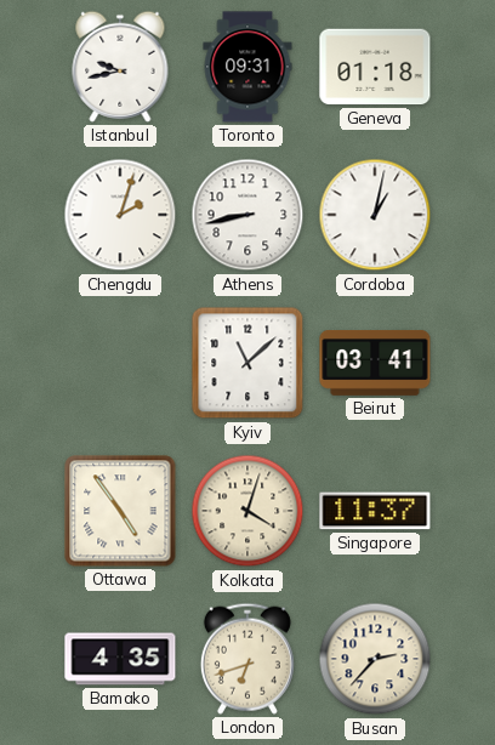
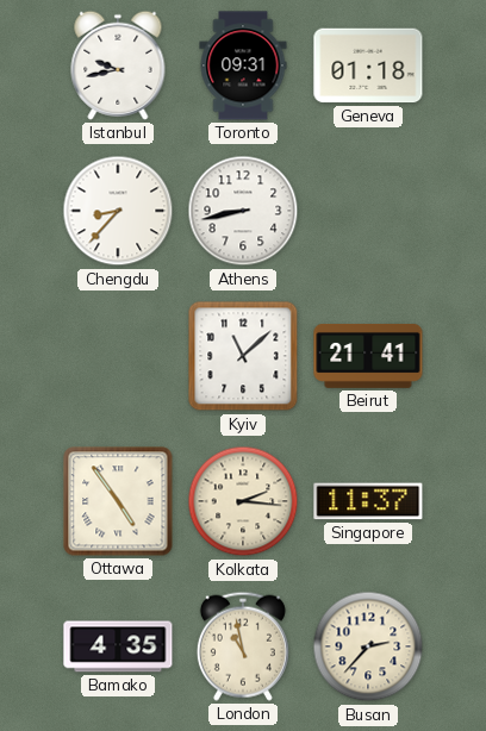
Chengdu: 2:03 -> 8:37 (118, 211)
Cordoba: 1:02 -> none (375, 215)
Beirut: 03:41 -> 21:41 (368, 357)
Kolkata: 4:03 -> 2:16 (243, 501)
London: 6:42 -> 10:58 (243, 646)
